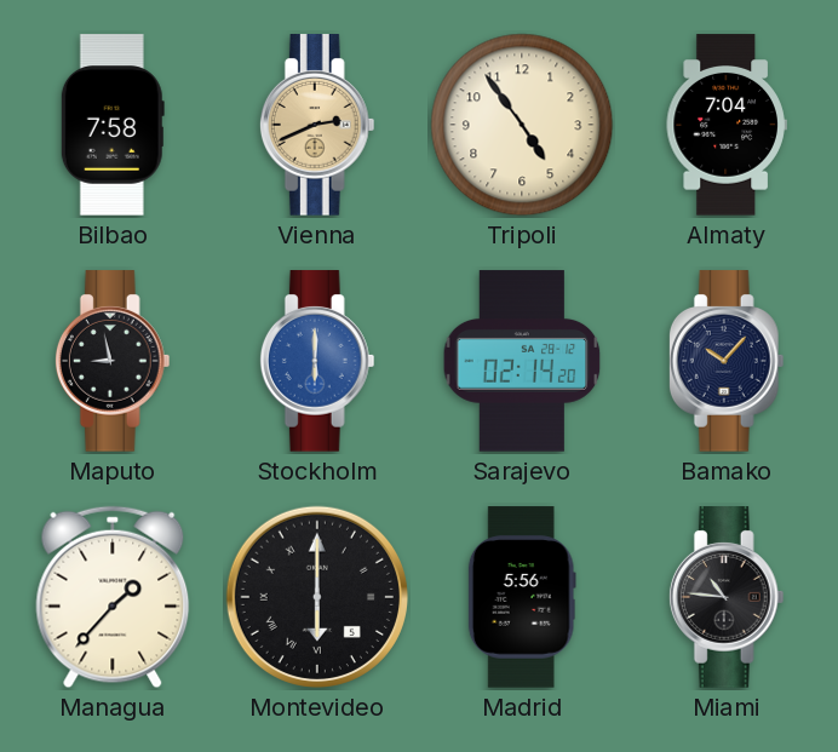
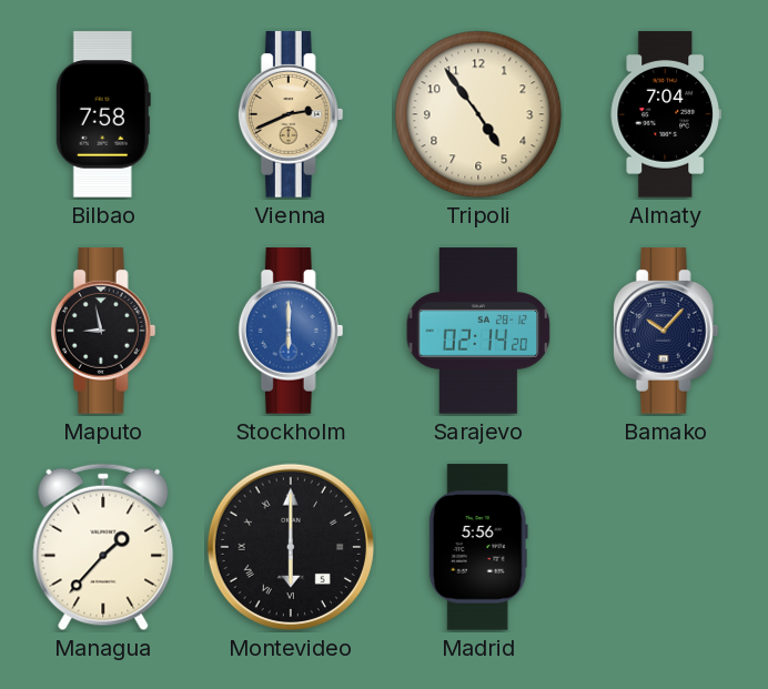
Miami: 10:46 -> none (727, 597)
